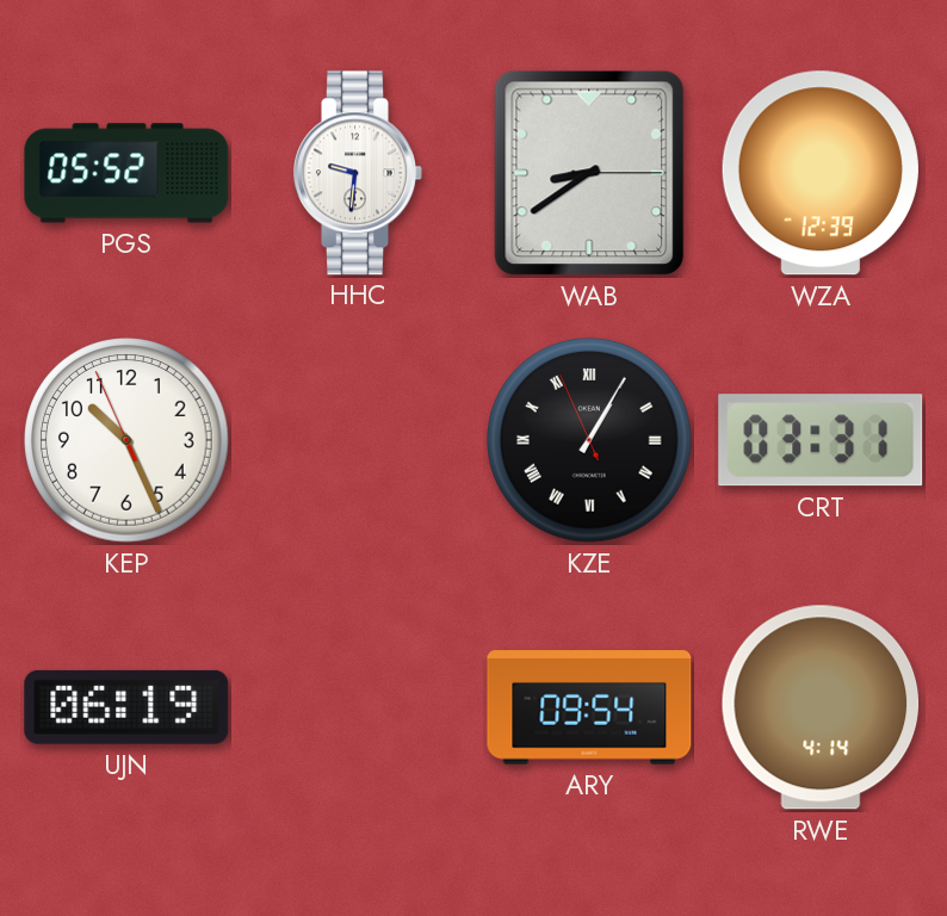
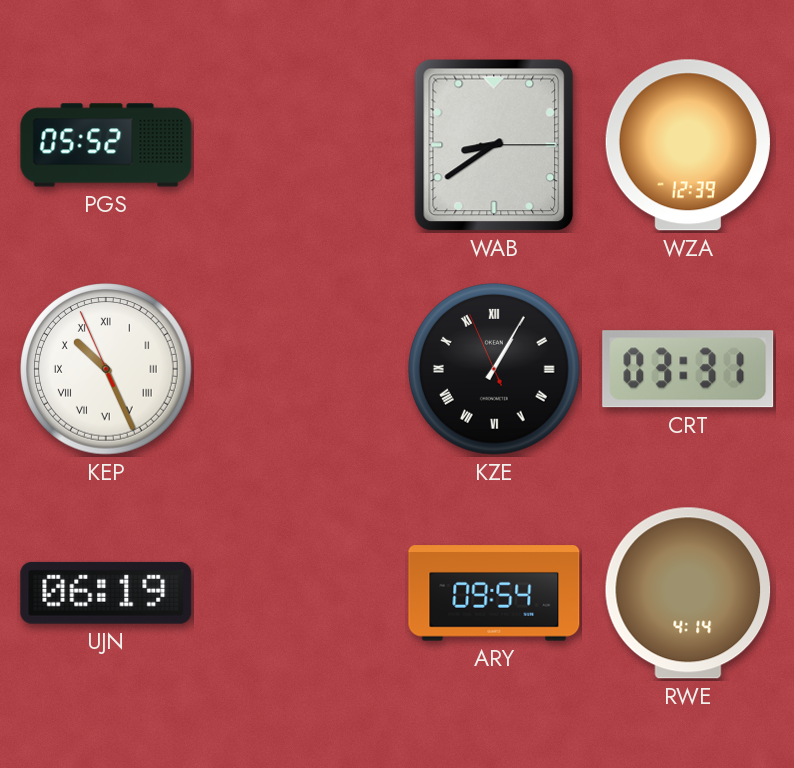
HHC: 9:31 -> none (359, 173)
KEP numerals: Arabic -> Roman (106, 369)
